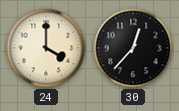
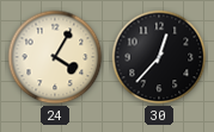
24: 4:00 -> 4:05 (55, 57)
